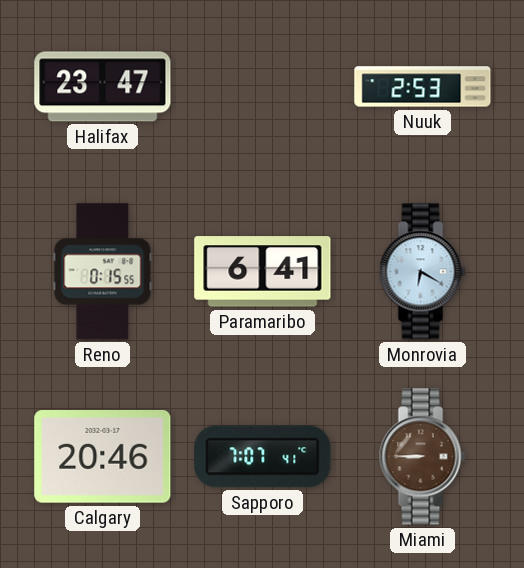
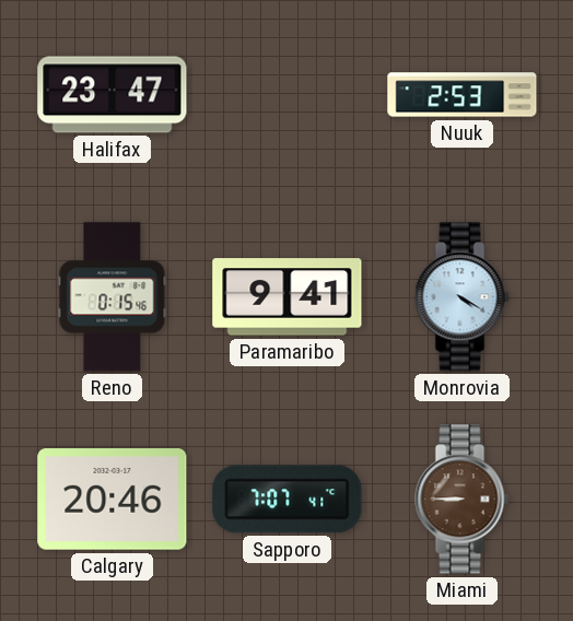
Reno: 0:15:55 -> 0:15:46 (113, 297)
Paramaribo: 6:41 -> 9:41 (288, 297)
Monrovia: 6:20 -> 4:20 (463, 297)
